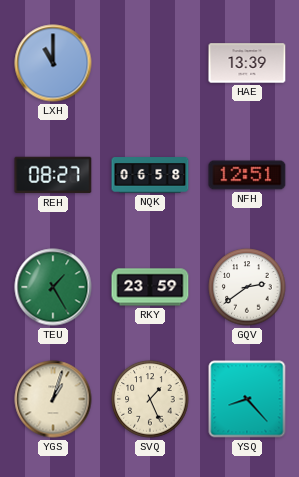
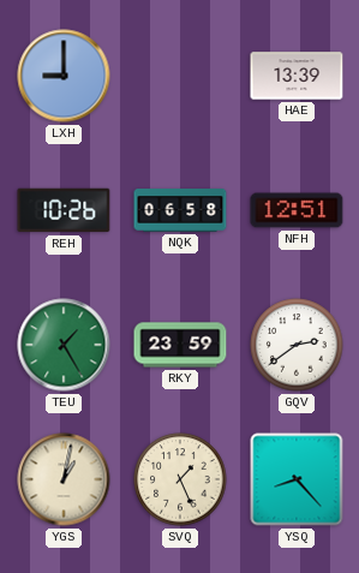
LXH: 11:00 -> 9:00 (64, 76)
REH: 08:27 -> 10:26 (64, 210)
YGS: 1:03 -> 1:02 (64, 479)
